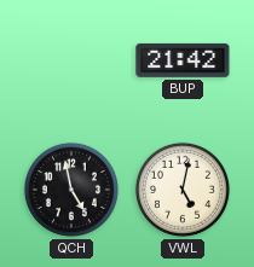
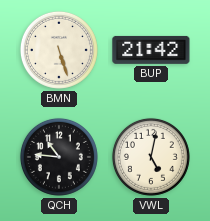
BMN: none -> 5:27 (59, 50)
QCH: 4:58 -> 10:46 (59, 157)
